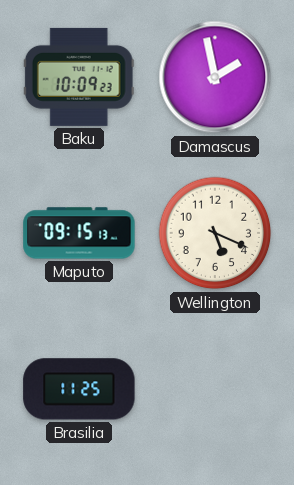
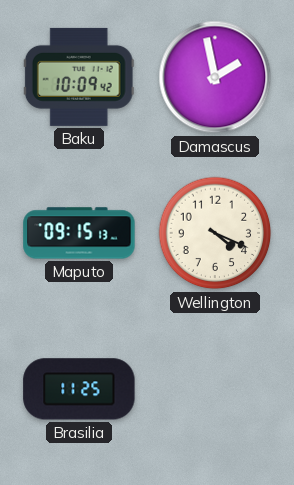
Baku: 10:09:23 -> 10:09:42 (79, 77)
Wellington: 5:19 -> 4:19 (215, 233)
